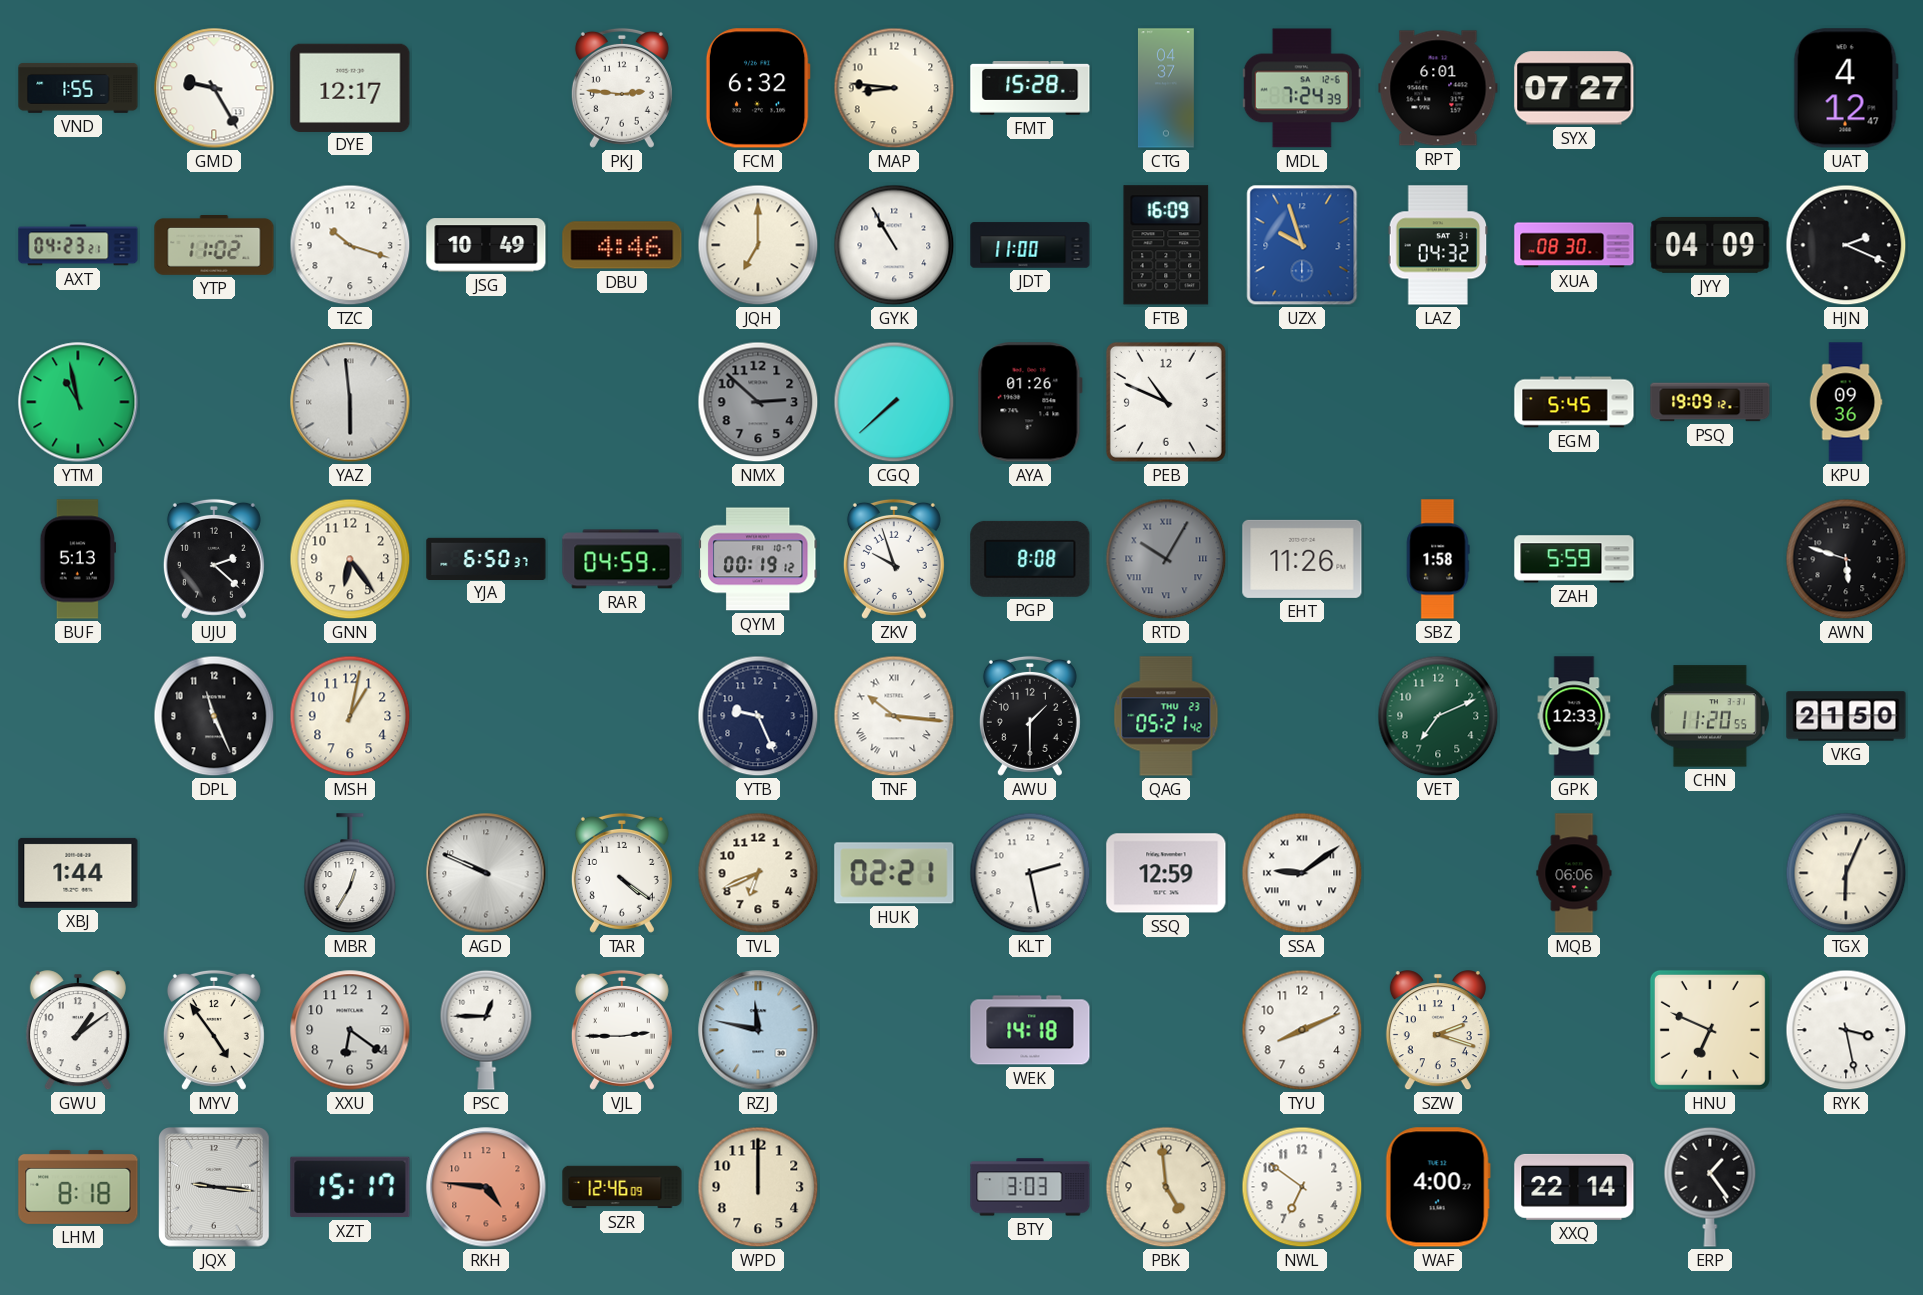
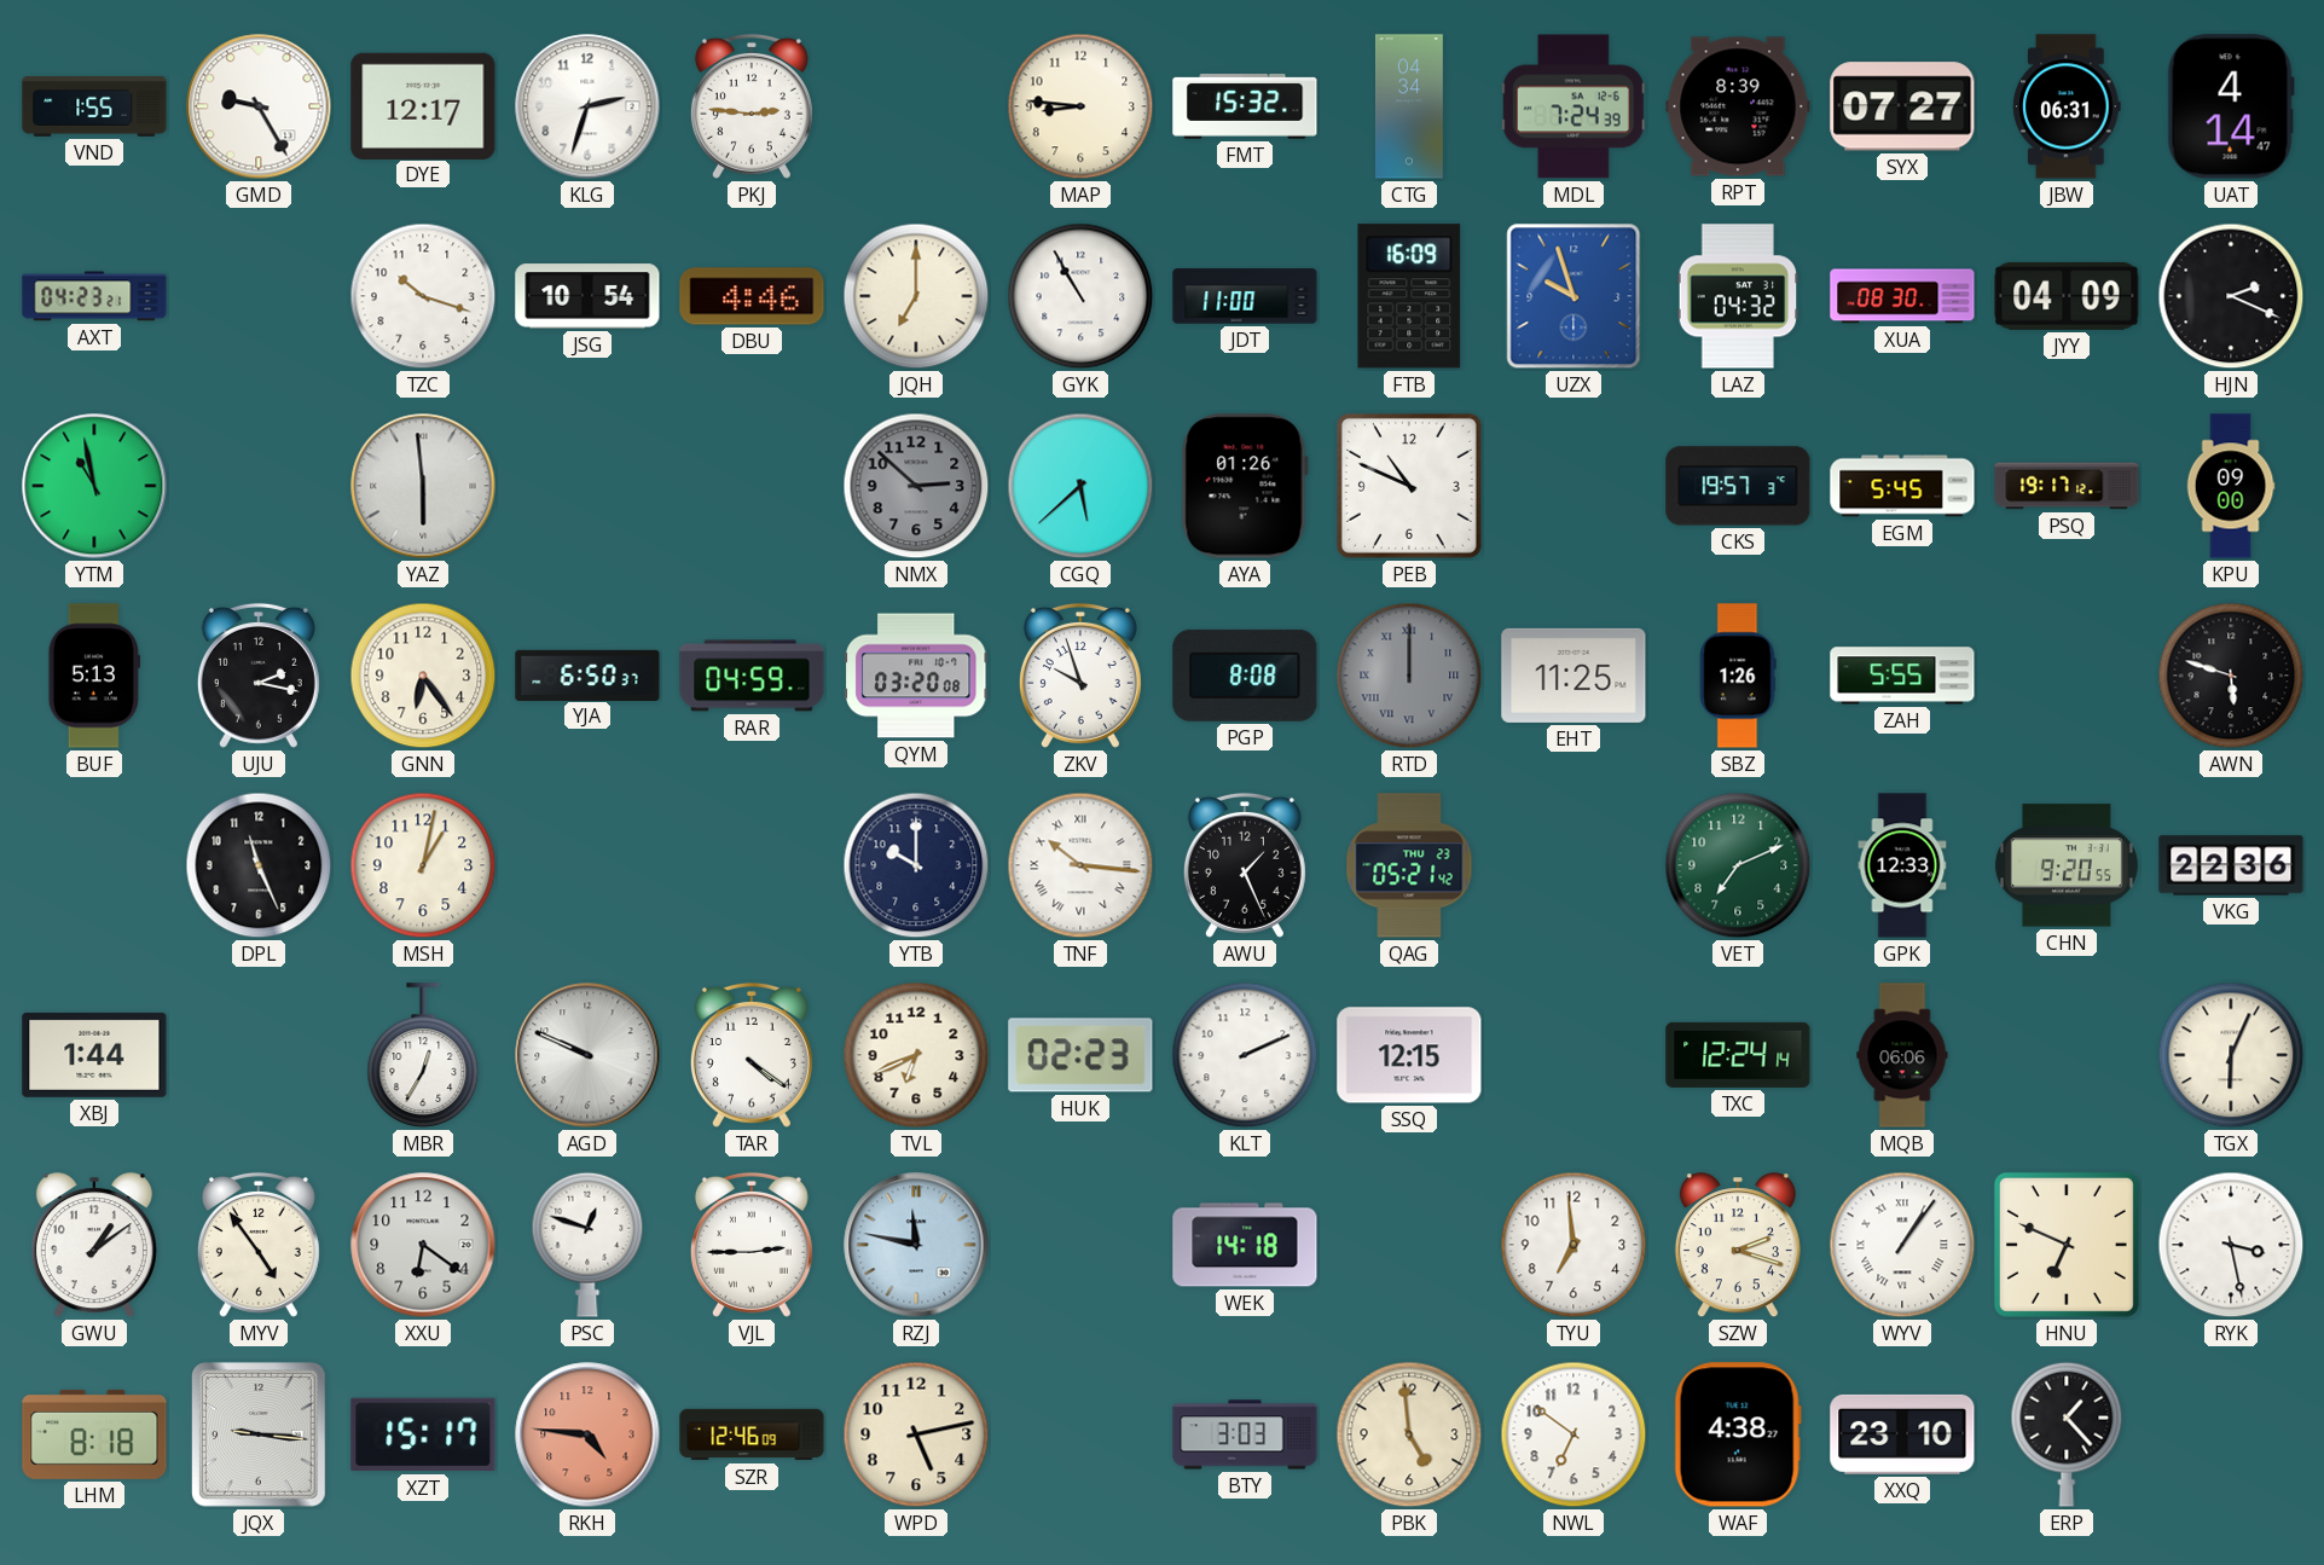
KLG: none -> 2:33 (587, 106)
FCM: 6:32 -> none (758, 88)
FMT: 15:28 -> 15:32 (1245, 108)
CTG: 04:37 -> 04:34 (1409, 106)
RPT: 6:01 -> 8:39 (1738, 106)
JBW: none -> 06:31 (2067, 106)
UAT: 4:12 -> 4:14 (2231, 106)
YTP: 11:02 -> none (214, 246)
JSG: 10:49 -> 10:54 (587, 296)
CGQ: 7:38 -> 5:38 (1080, 486)
CKS: none -> 19:57 (1738, 486)
PSQ: 19:09 -> 19:17 (2067, 486)
KPU: 09:36 -> 09:00 (2231, 486)
UJU: 2:22 -> 2:17 (259, 676)
QYM: 00:19 -> 03:20 (917, 676)
RTD: 10:05 -> 12:00 (1409, 676)
EHT: 11:26 -> 11:25 (1574, 676)
SBZ: 1:58 -> 1:26 (1738, 676)
ZAH: 5:59 -> 5:55 (1902, 676)
YTB: 9:26 -> 10:00 (916, 865)
AWU: 1:30 -> 1:26 (1245, 865)
CHN: 11:20 -> 9:20 (2067, 865)
VKG: 21:50 -> 22:36 (2231, 865)
HUK: 02:21 -> 02:23 (1080, 1055)
KLT: 2:28 -> 2:11 (1245, 1055)
SSQ: 12:59 -> 12:15 (1409, 1055)
SSA: 9:09 -> none (1302, 873)
TXC: none -> 12:24 (1738, 1055)
PSC: 12:45 -> 12:48 (587, 1245)
TYU: 8:11 -> 6:59 (1574, 1245)
WYV: none -> 1:06 (1902, 1245)
WPD: 12:00 -> 5:13 (916, 1434)
WAF: 4:00 -> 4:38 (1738, 1434)
XXQ: 22:14 -> 23:10 (1902, 1434)
ERP: 1:24 -> 1:23 (2067, 1434)
